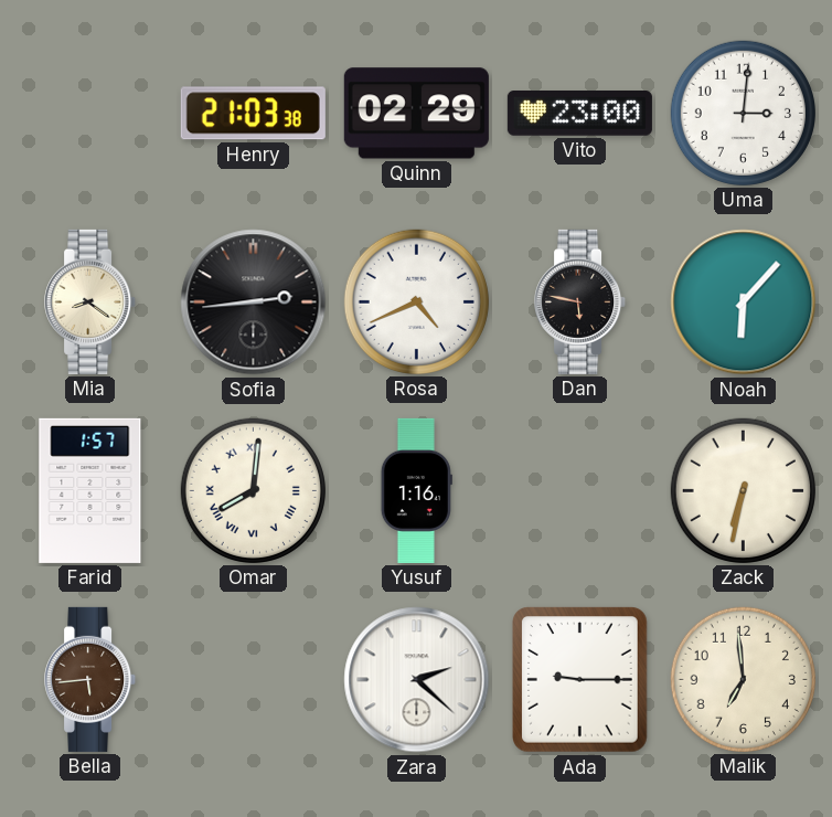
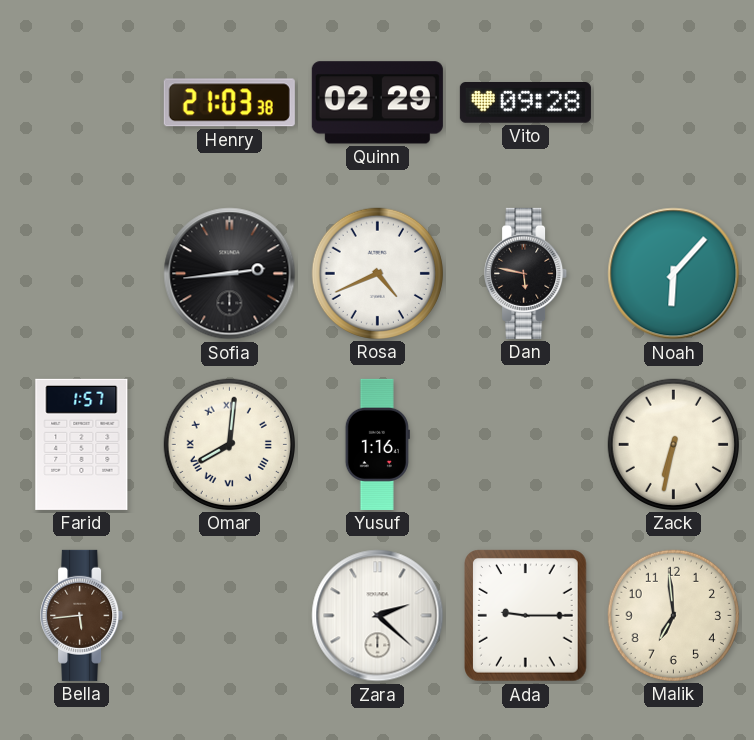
Vito: 23:00 -> 09:28 (525, 103)
Uma: 3:01 -> none (743, 113)
Mia: 8:21 -> none (90, 301)
